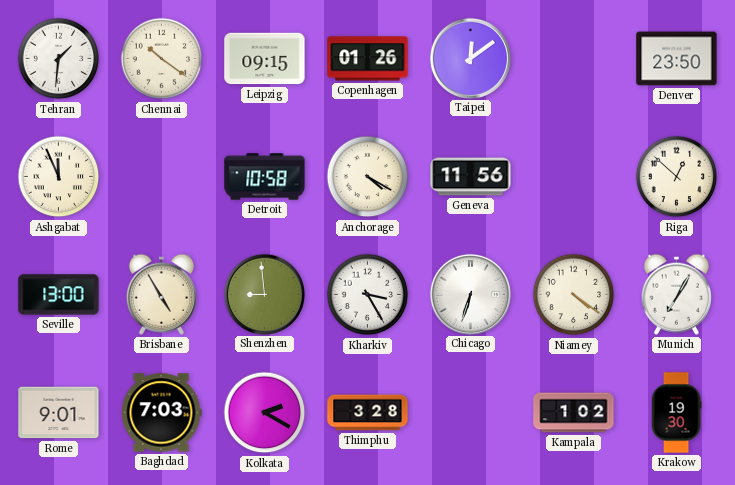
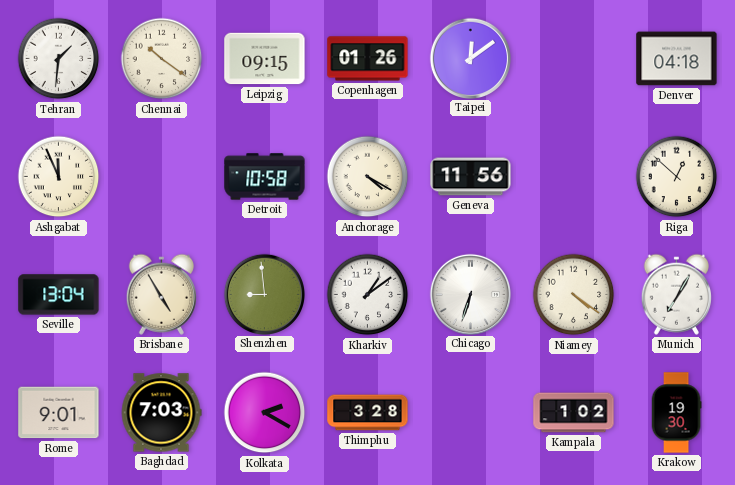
Denver: 23:50 -> 04:18 (677, 59)
Seville: 13:00 -> 13:04 (59, 295)
Kharkiv: 3:25 -> 1:09 (368, 295)
